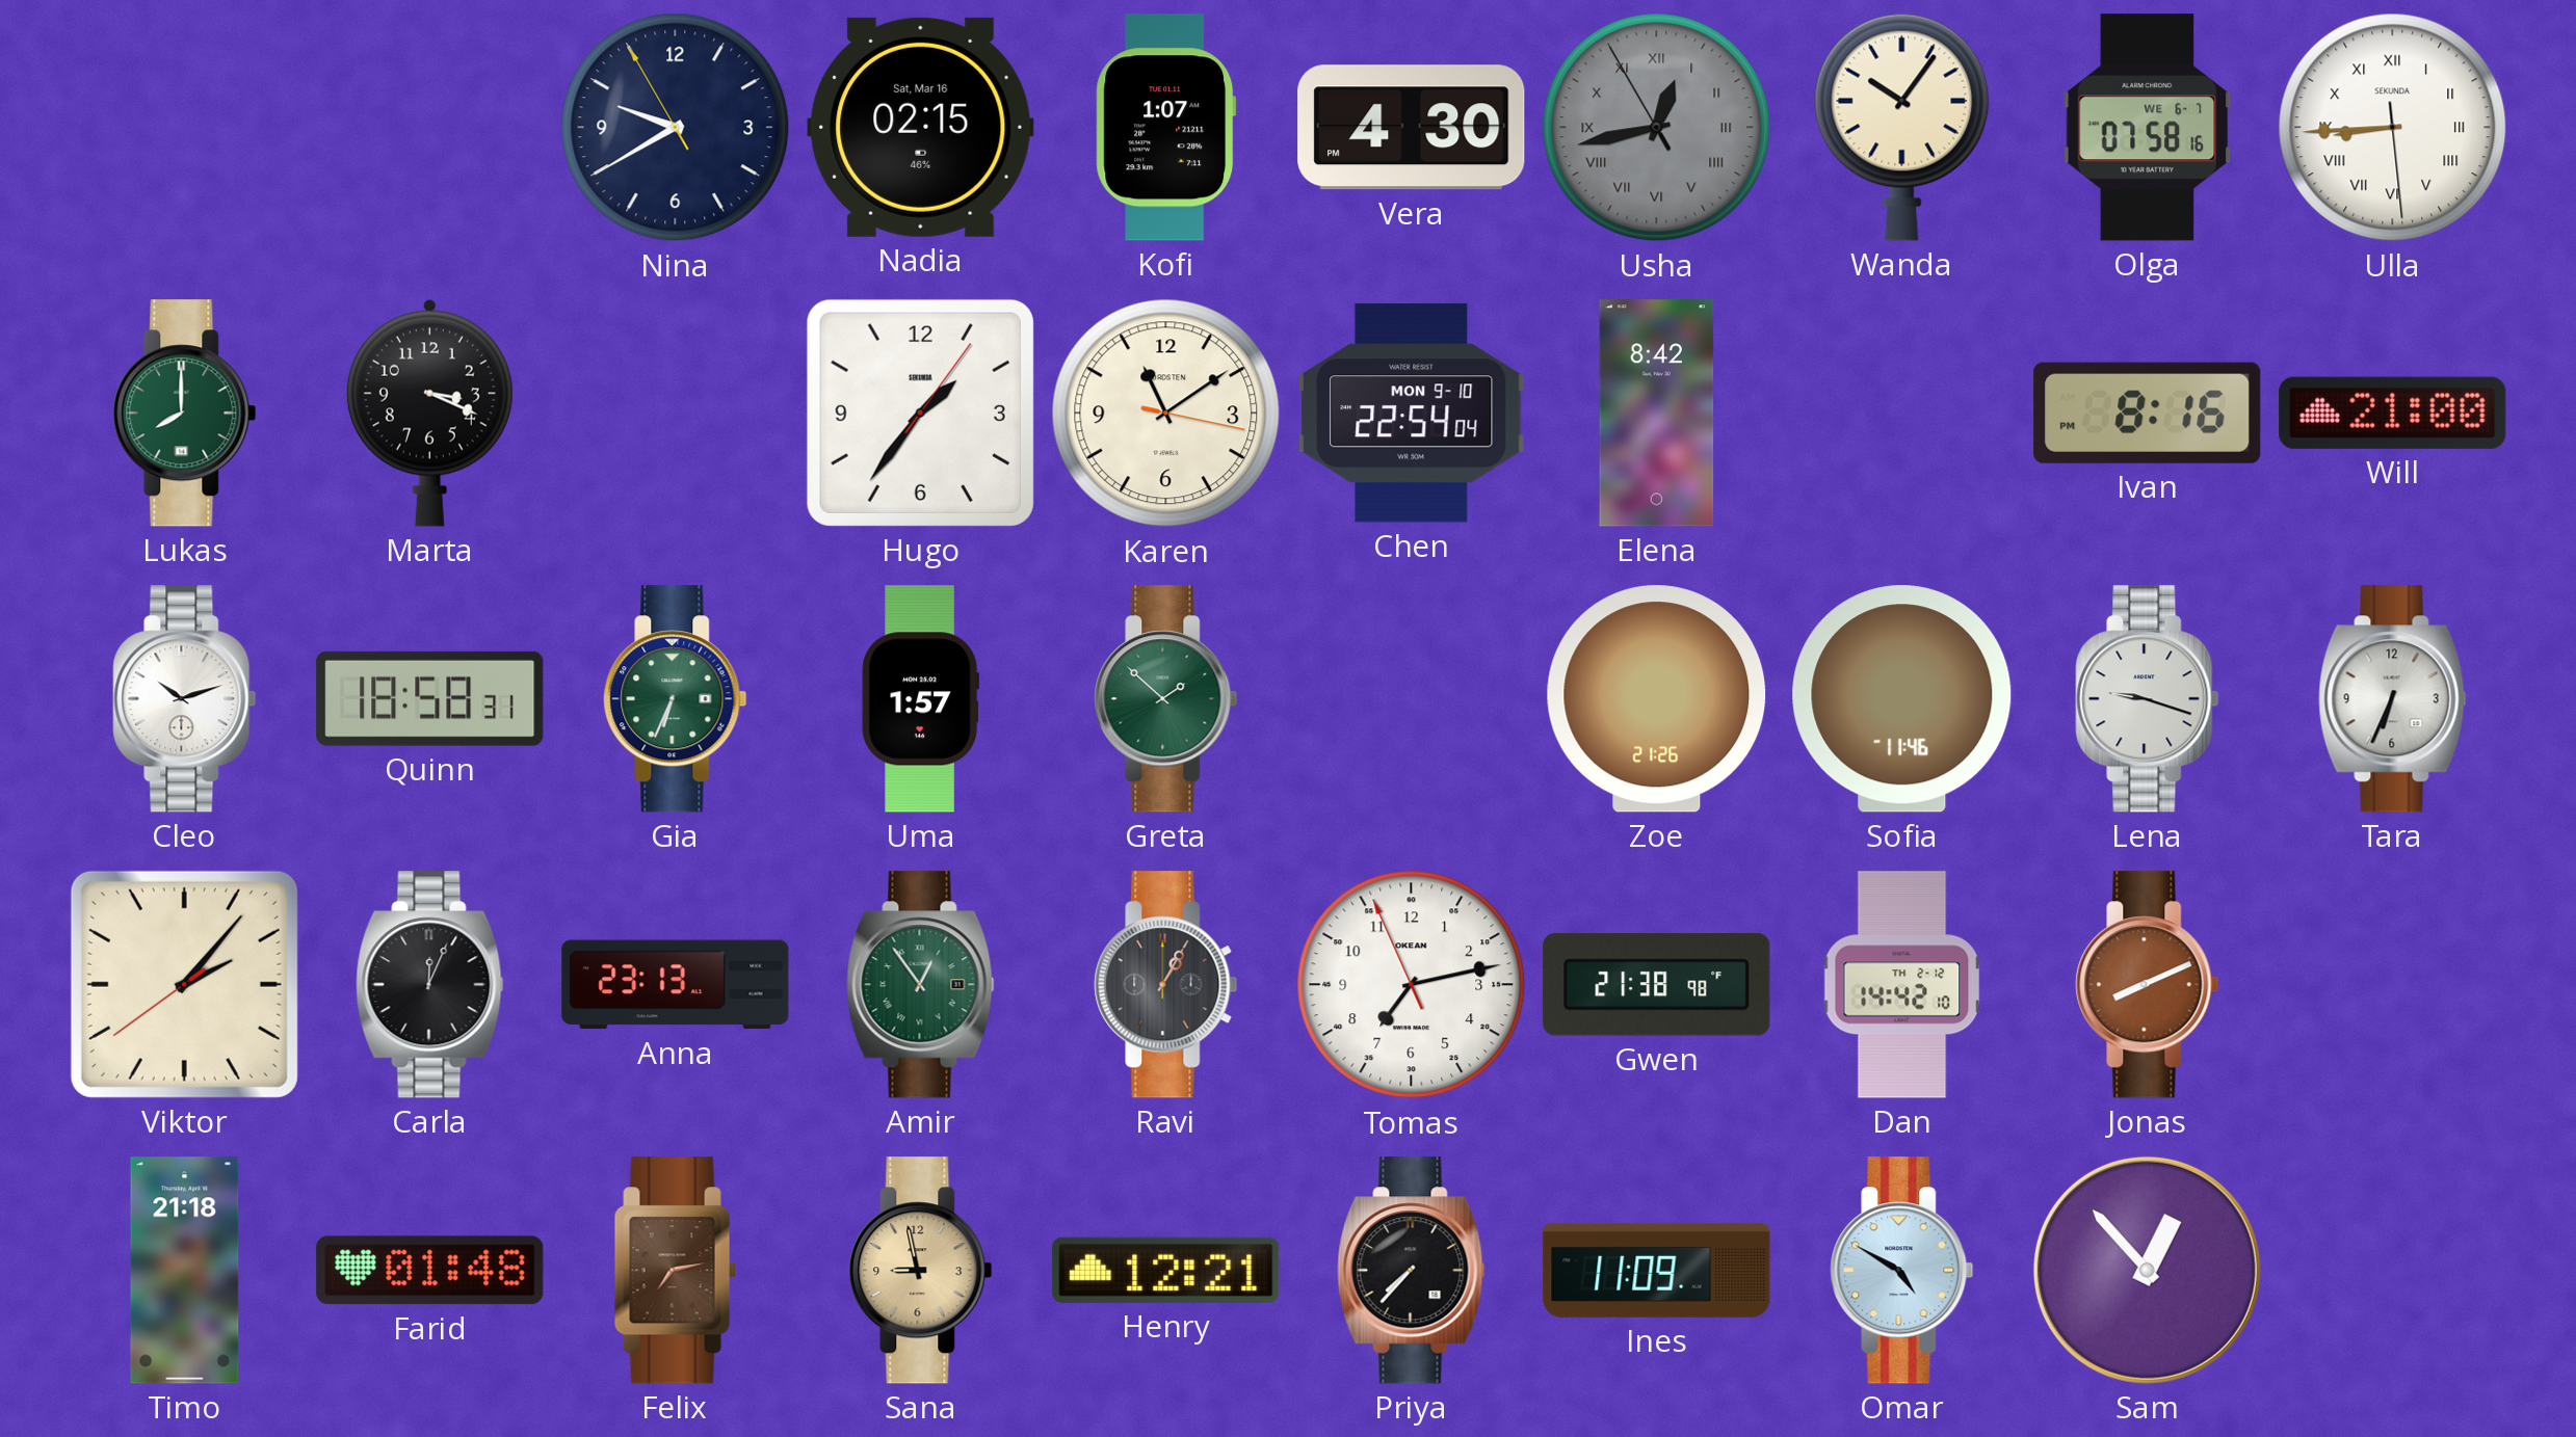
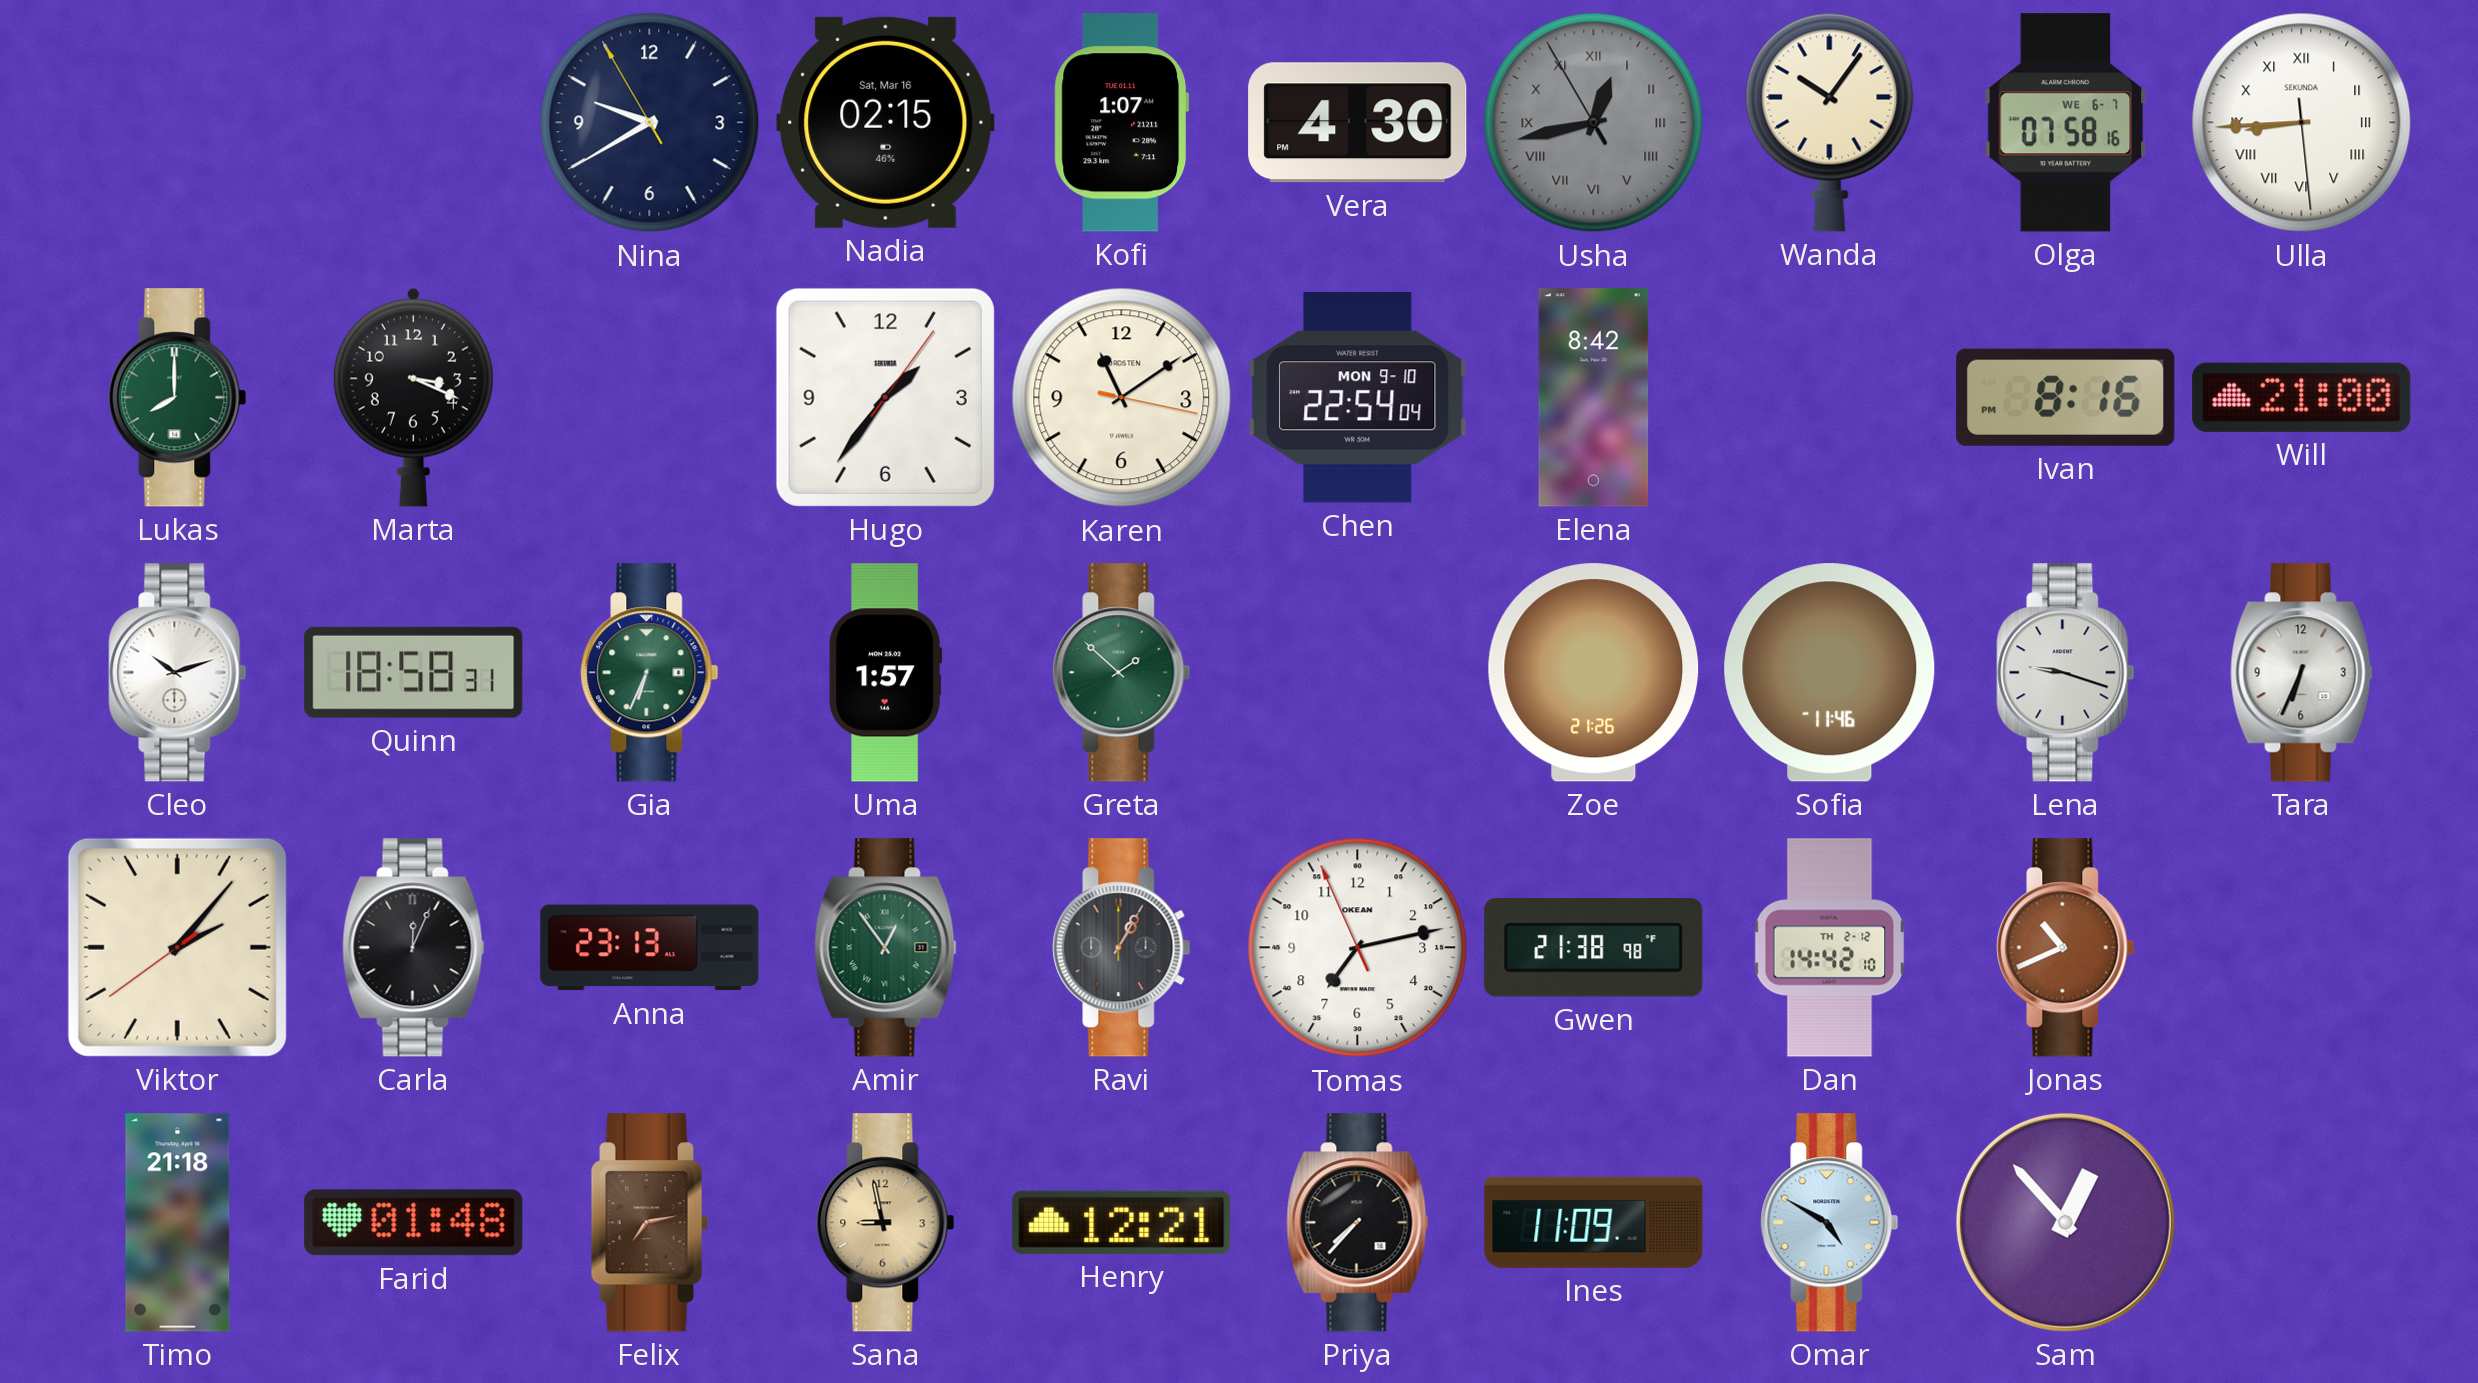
Jonas: 8:11 -> 10:41 (2066, 948)
